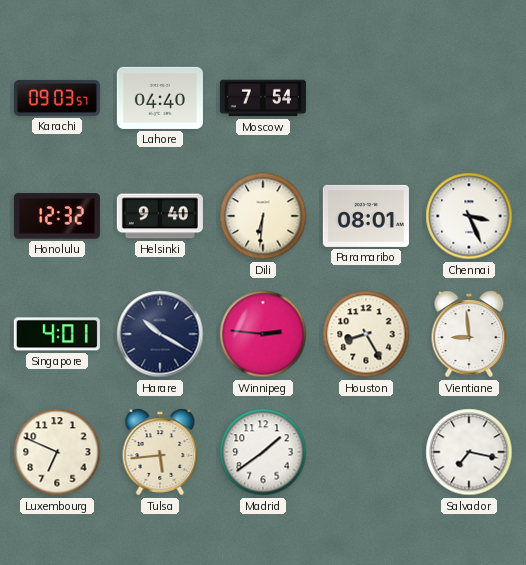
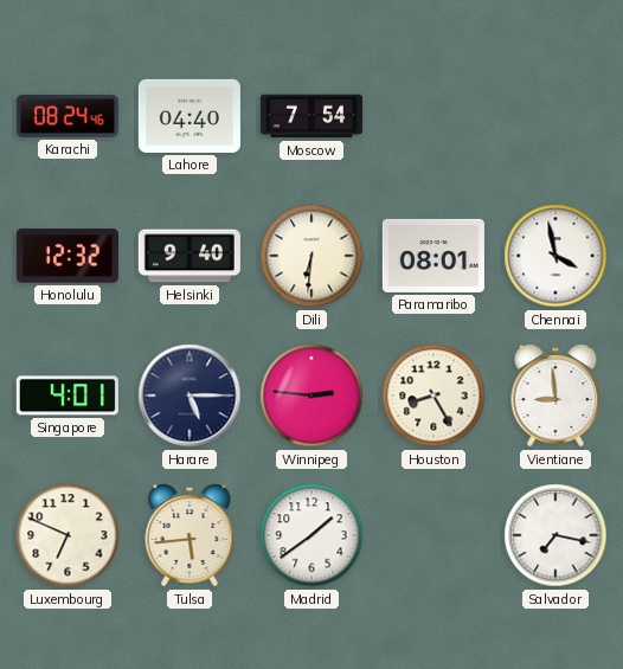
Karachi: 09:03 -> 08:24 (68, 116)
Chennai: 3:26 -> 3:58 (555, 256)
Harare: 10:20 -> 5:15 (190, 395)
